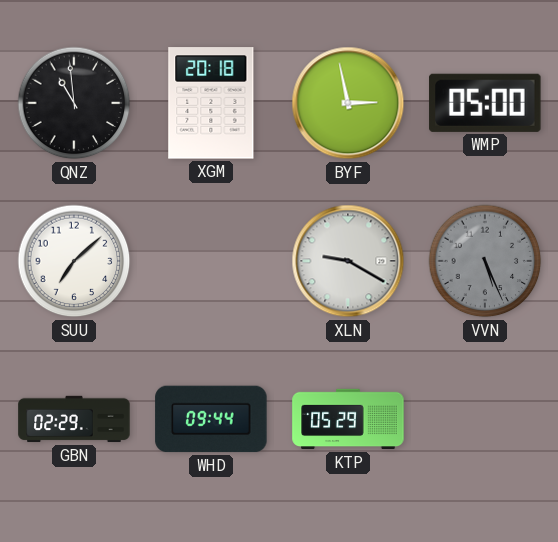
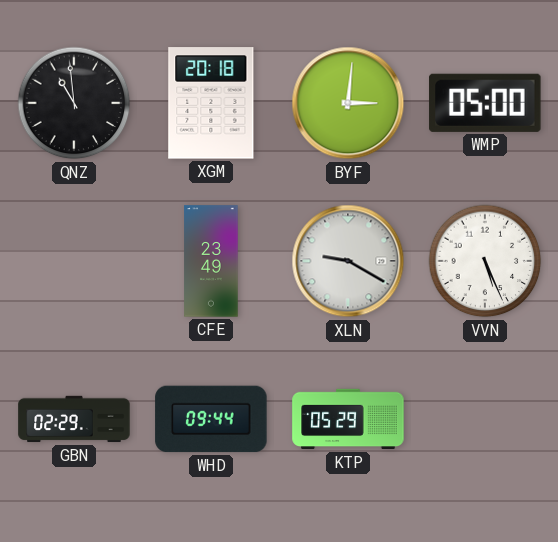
BYF: 2:58 -> 3:01 (348, 103)
SUU: 7:08 -> none (74, 261)
CFE: none -> 23:49 (211, 261)
VVN dial: grey -> white (485, 261)
